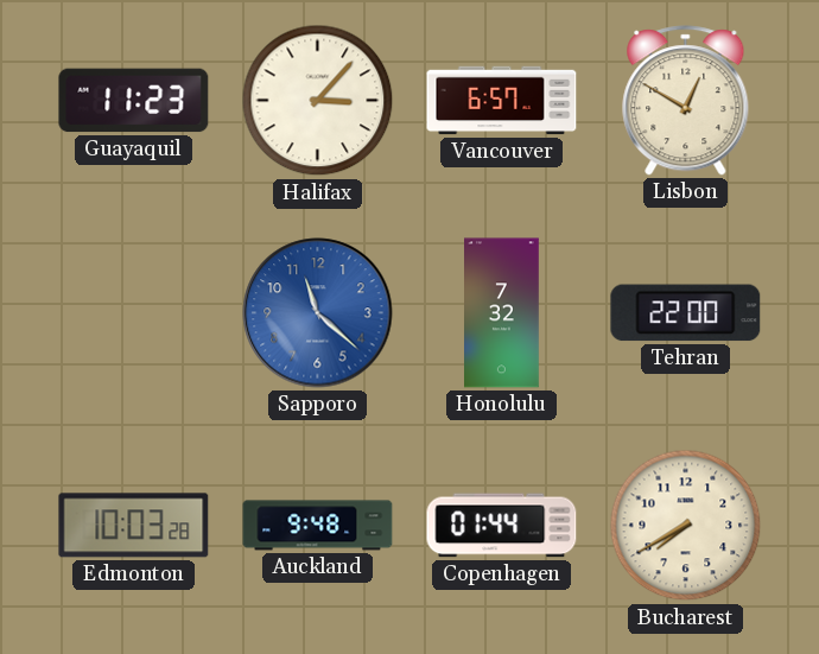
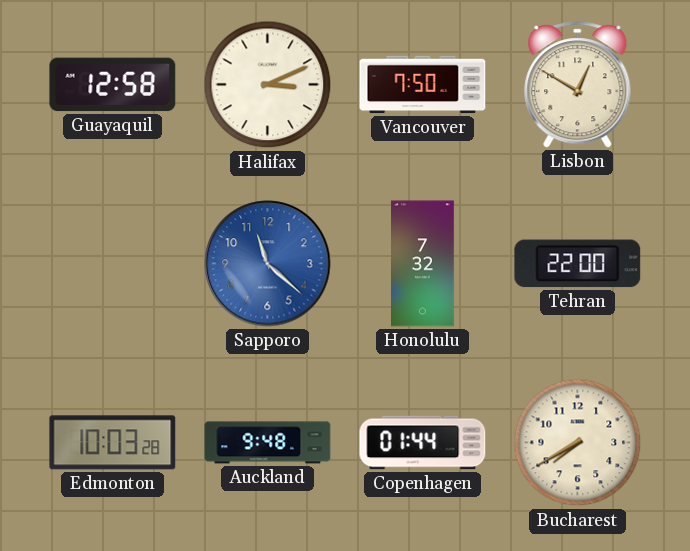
Guayaquil: 11:23 -> 12:58 (113, 85)
Halifax: 3:07 -> 3:11 (268, 85)
Vancouver: 6:57 -> 7:50 (423, 85)
